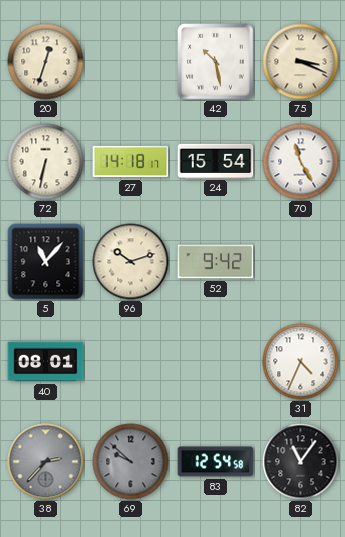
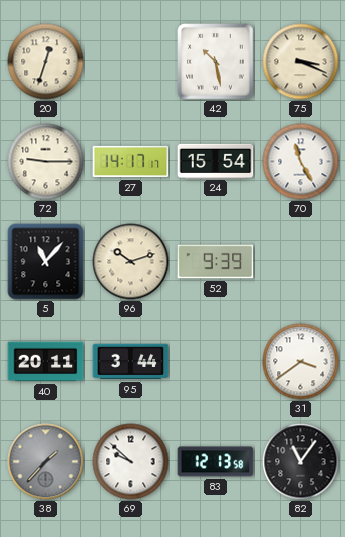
72: 6:32 -> 9:15 (46, 162)
27: 14:18 -> 14:17 (131, 162)
52: 9:42 -> 9:39 (216, 262)
40: 08:01 -> 20:11 (46, 362)
95: none -> 3:44 (131, 362)
31: 4:34 -> 3:39 (301, 362)
38: 2:37 -> 1:37 (46, 462)
69 dial: grey -> white (131, 462)
83: 12:54 -> 12:13 (216, 462)
